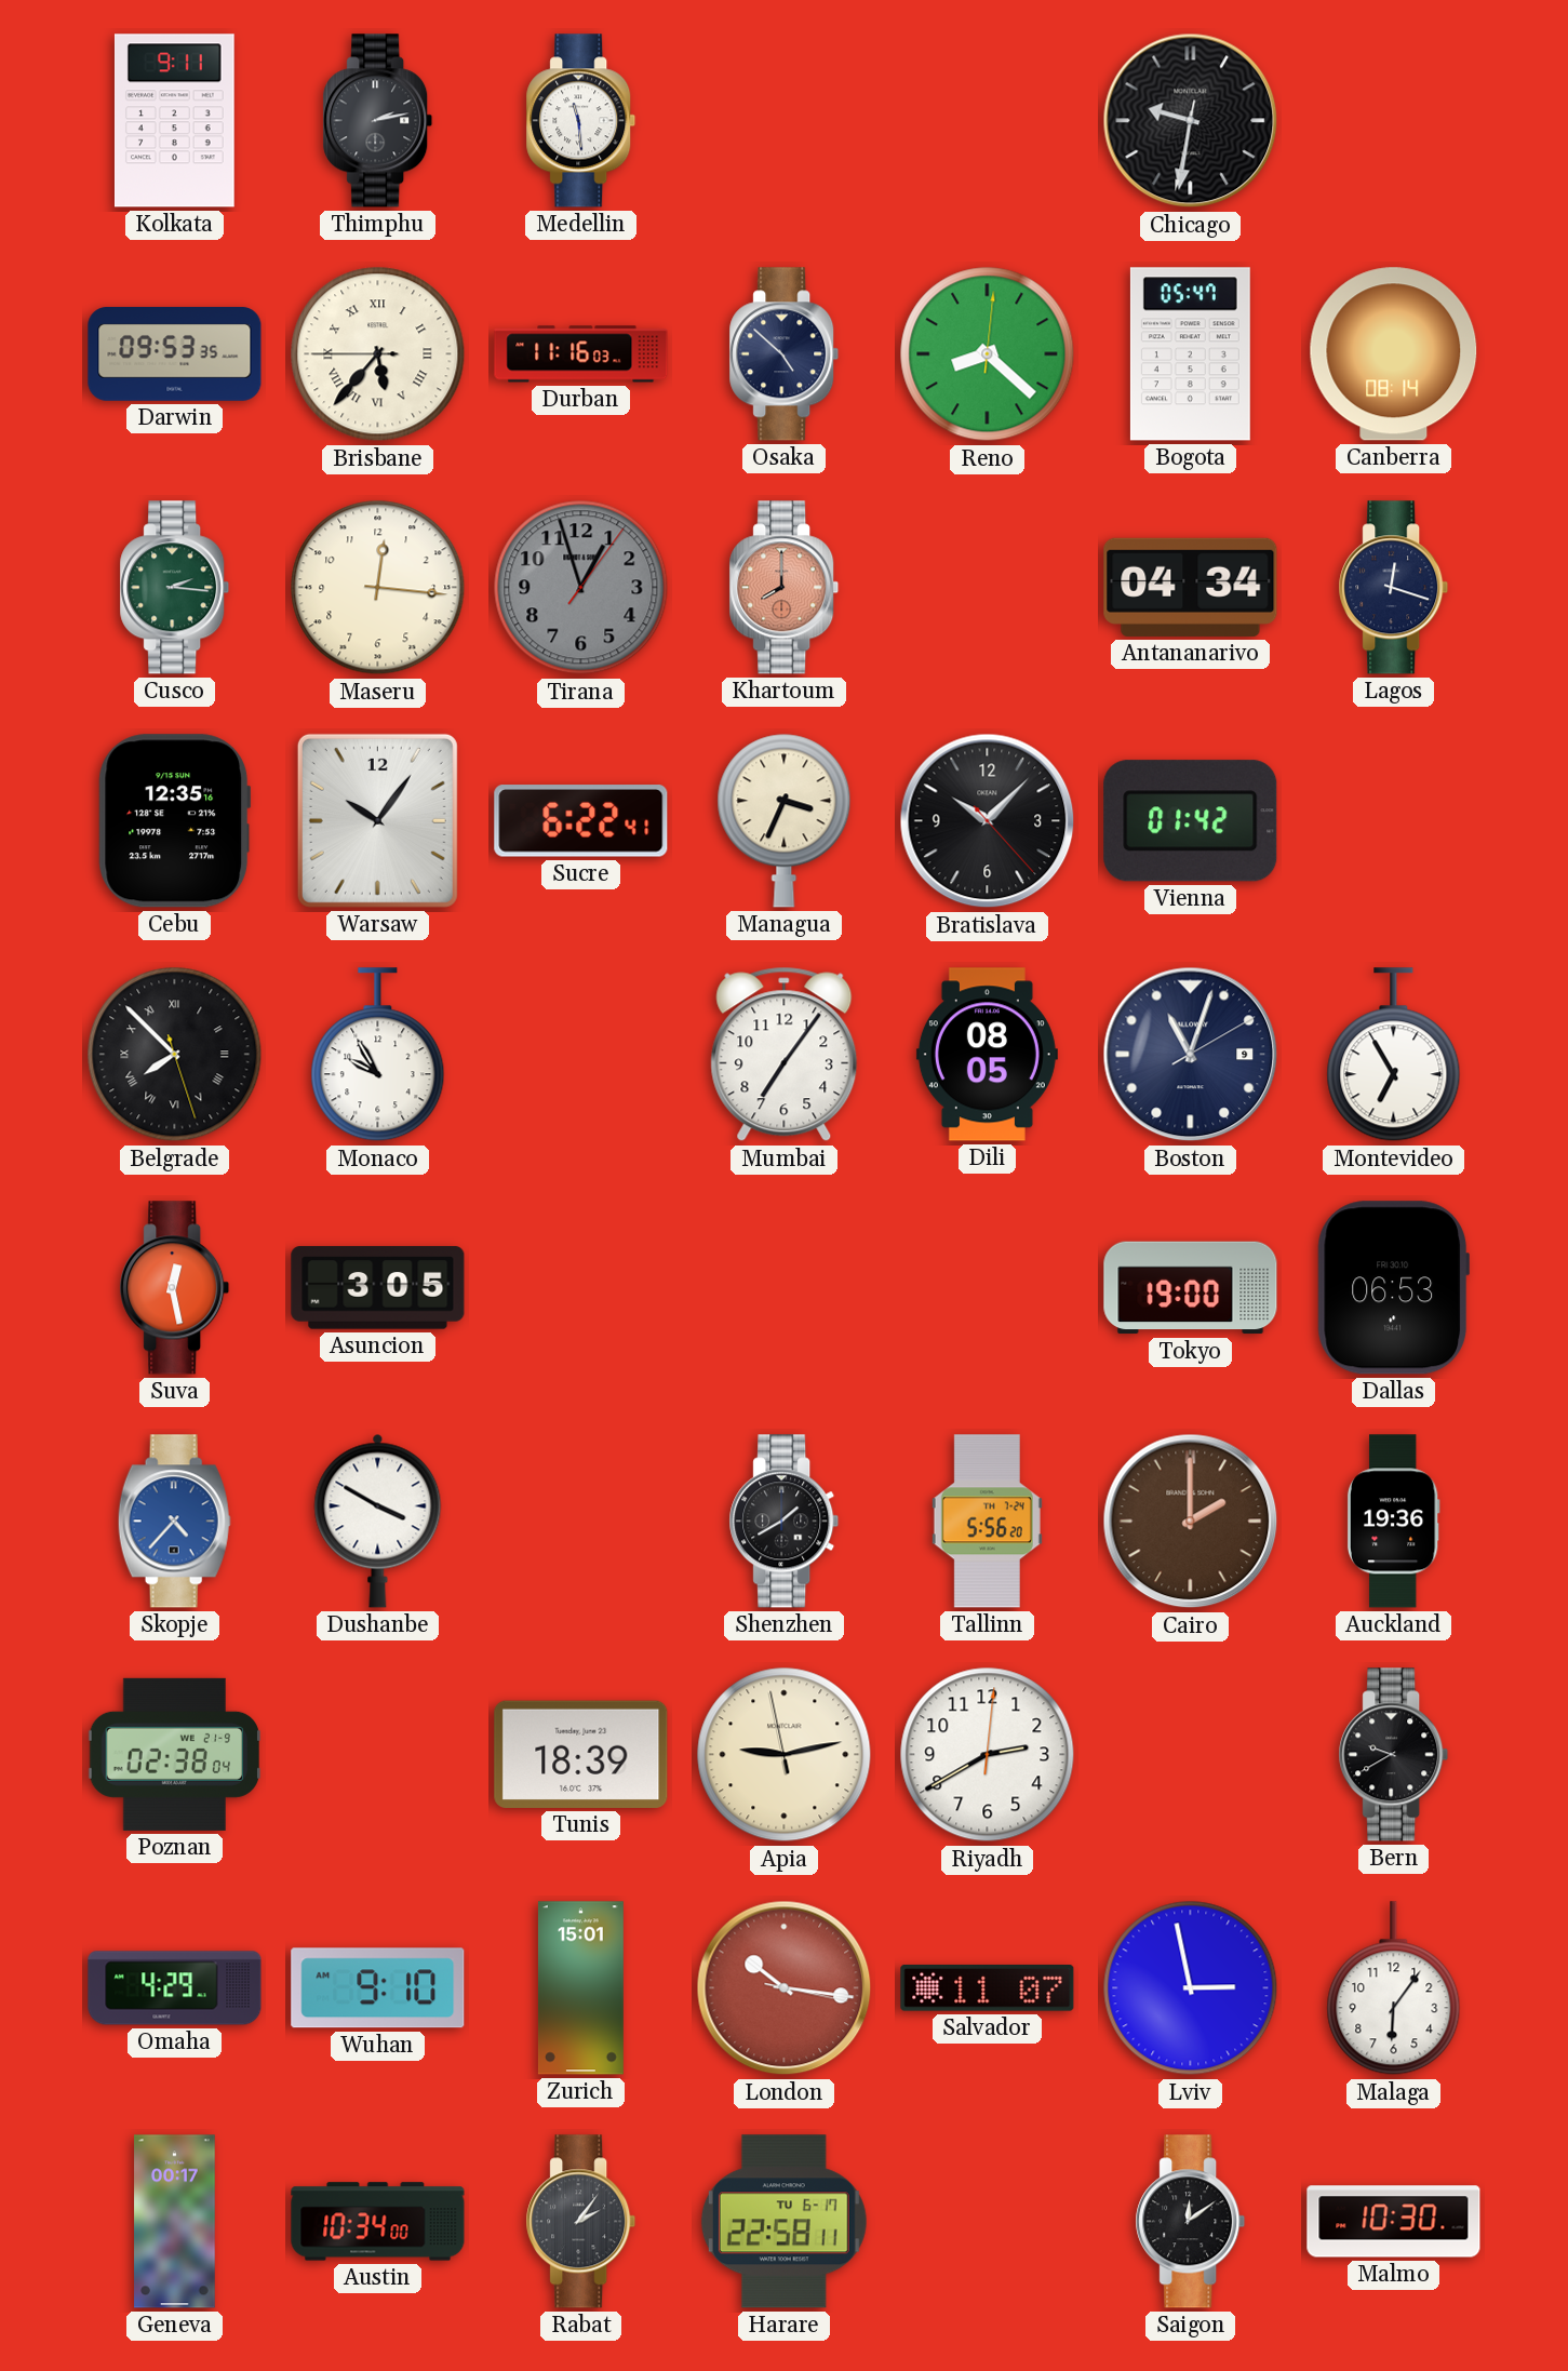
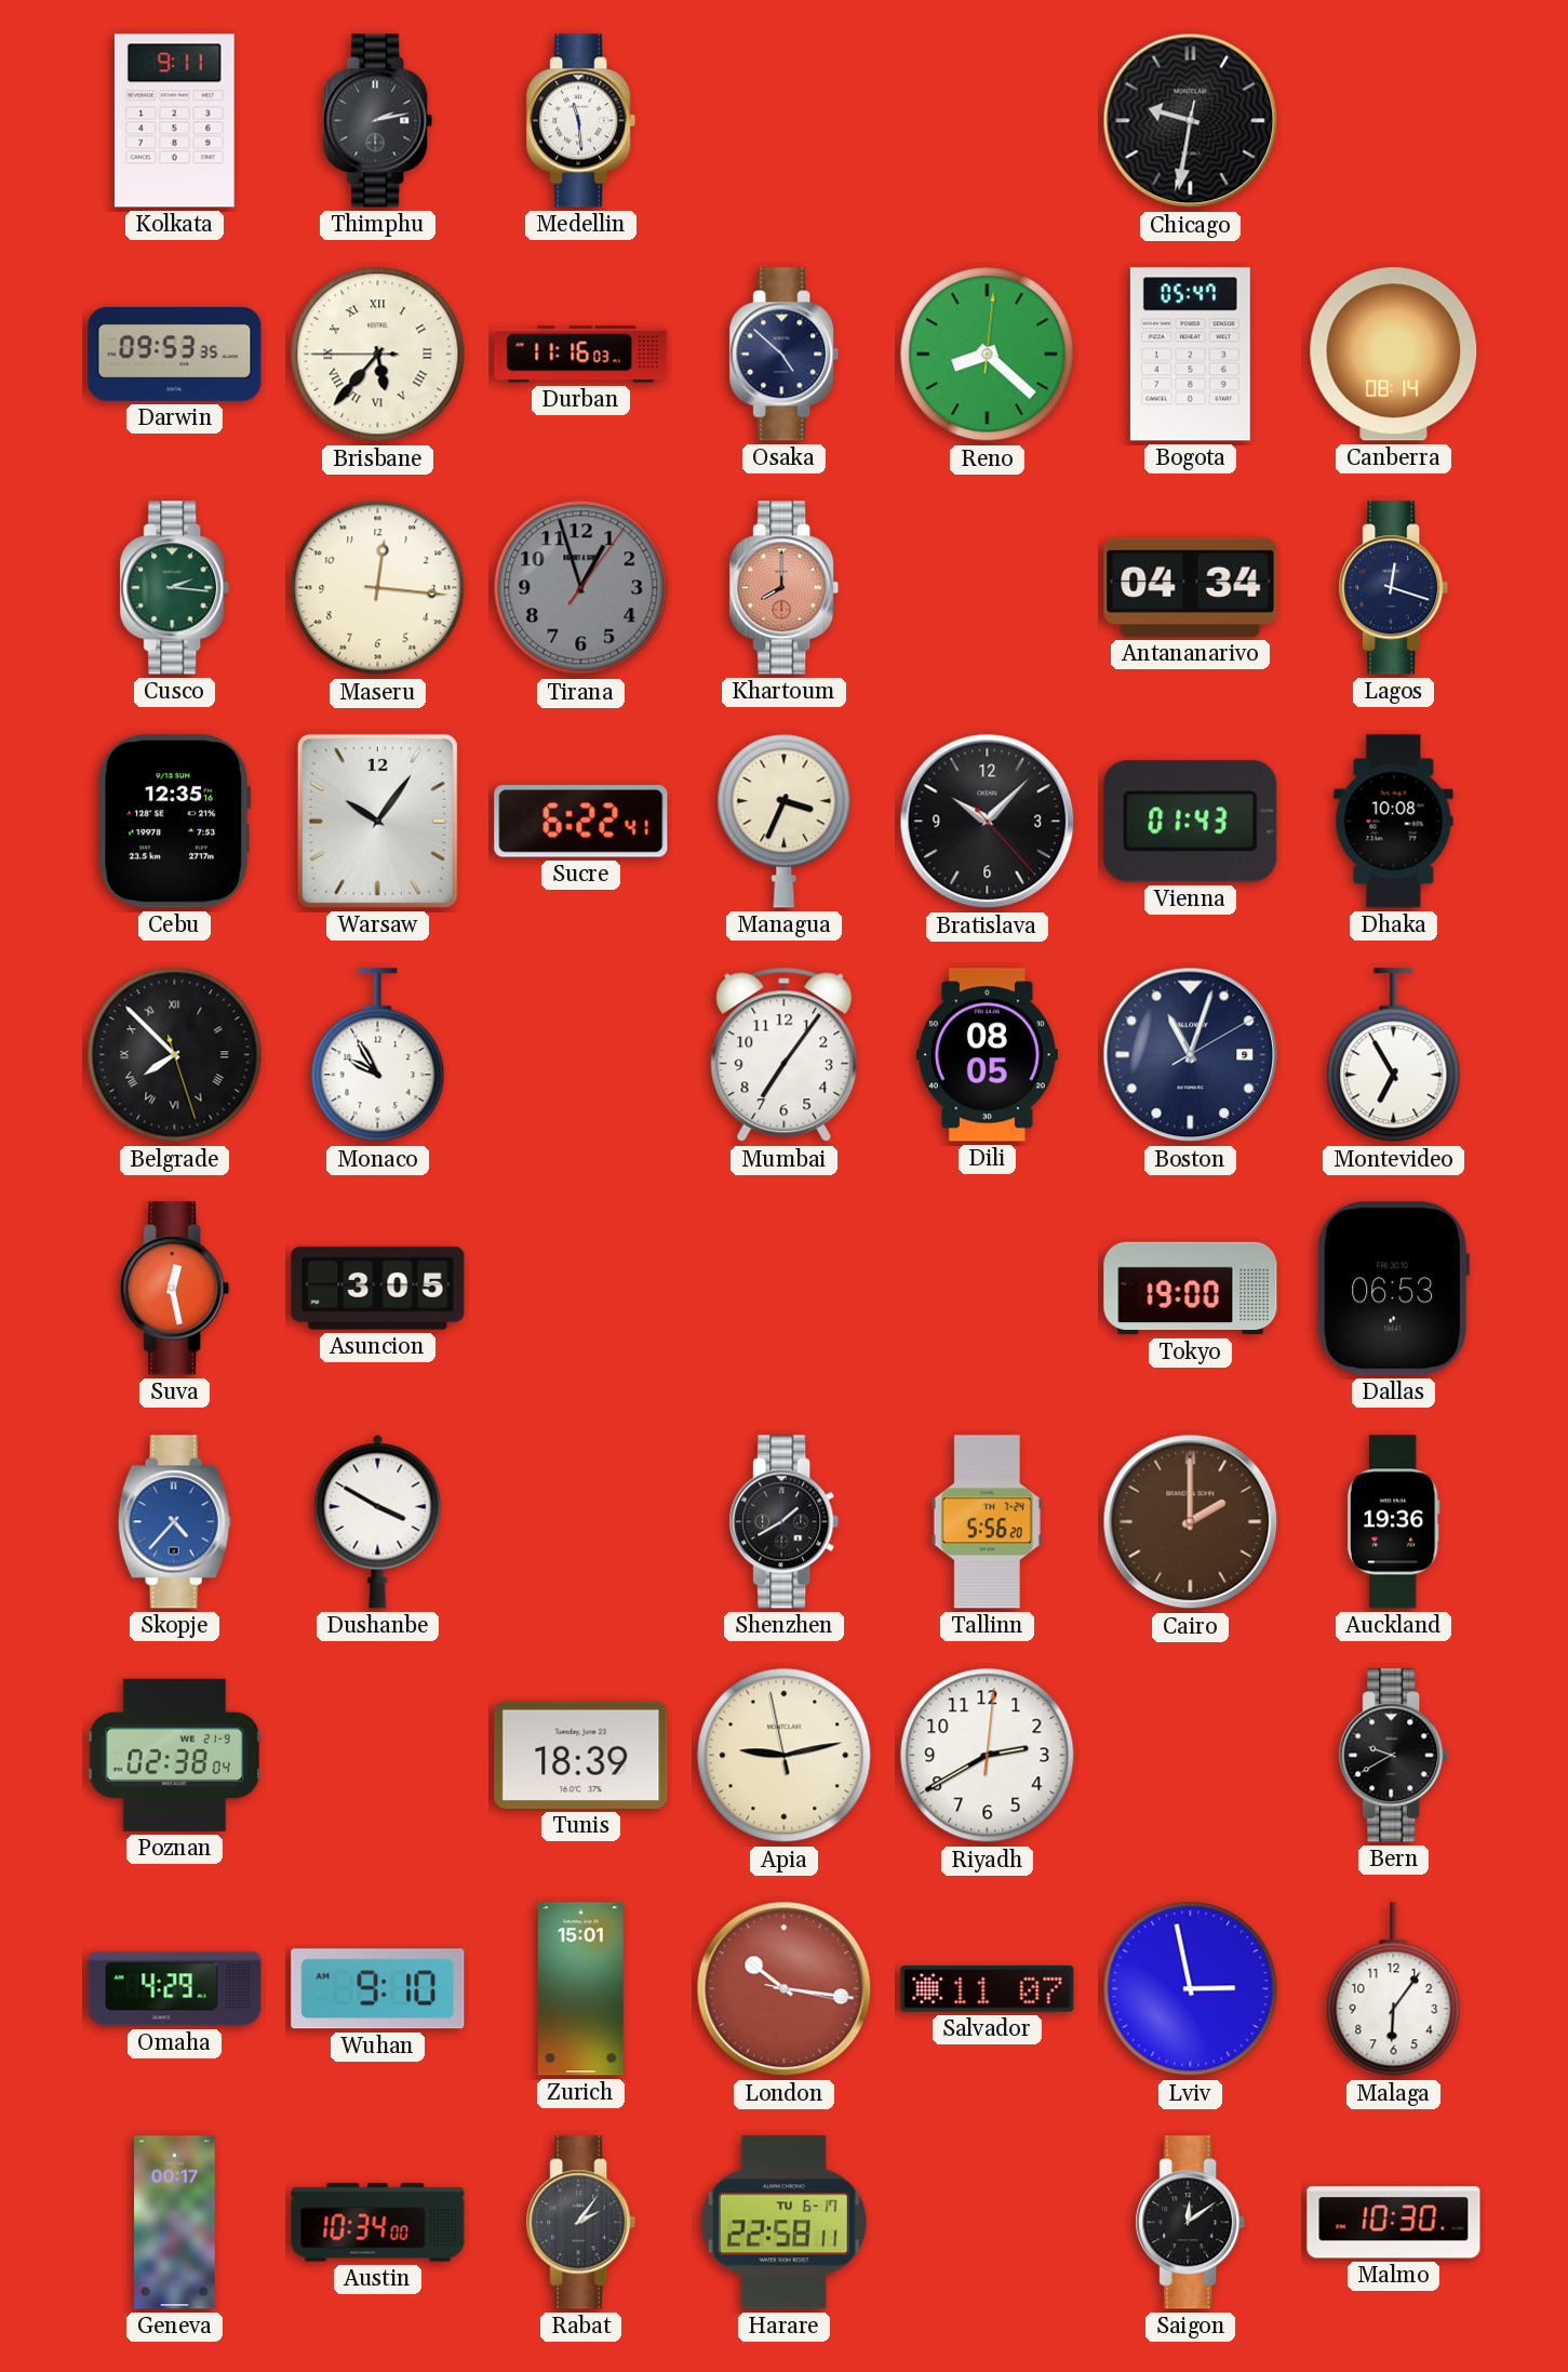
Vienna: 01:42 -> 01:43 (1191, 822)
Dhaka: none -> 10:08 (1394, 822)
